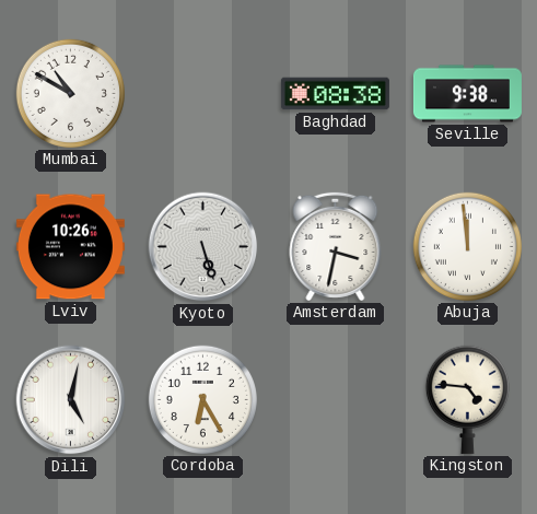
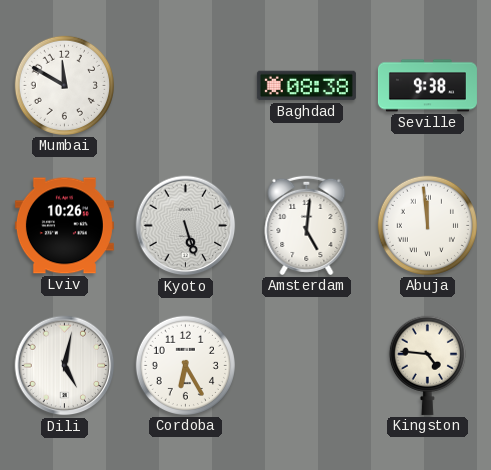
Mumbai: 10:50 -> 11:50 (64, 85)
Amsterdam: 3:32 -> 5:01 (307, 225)
